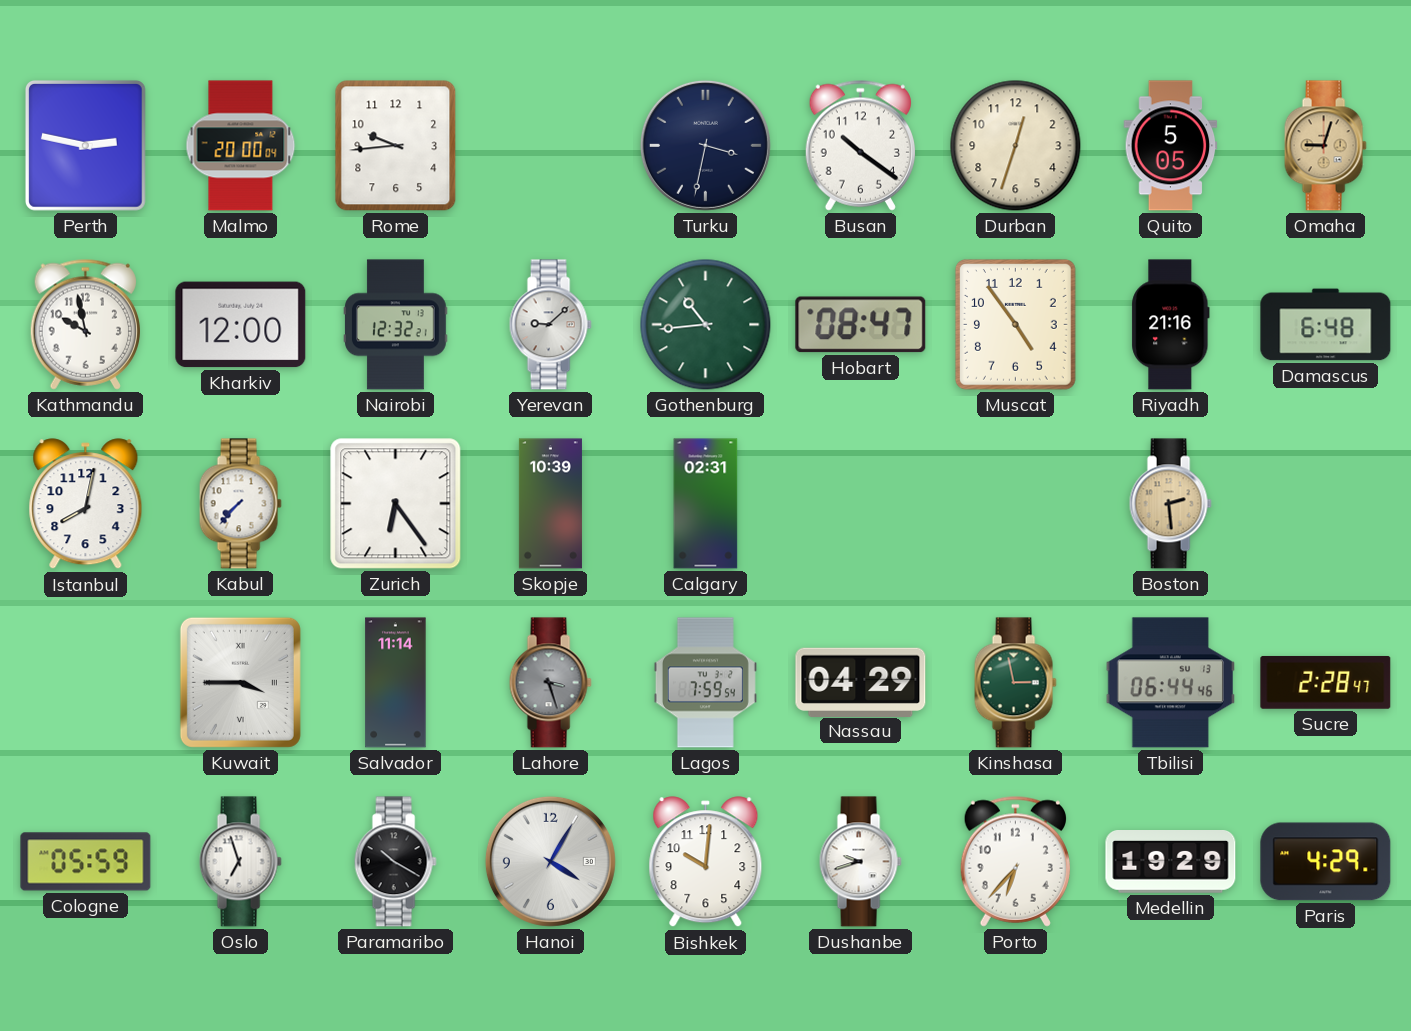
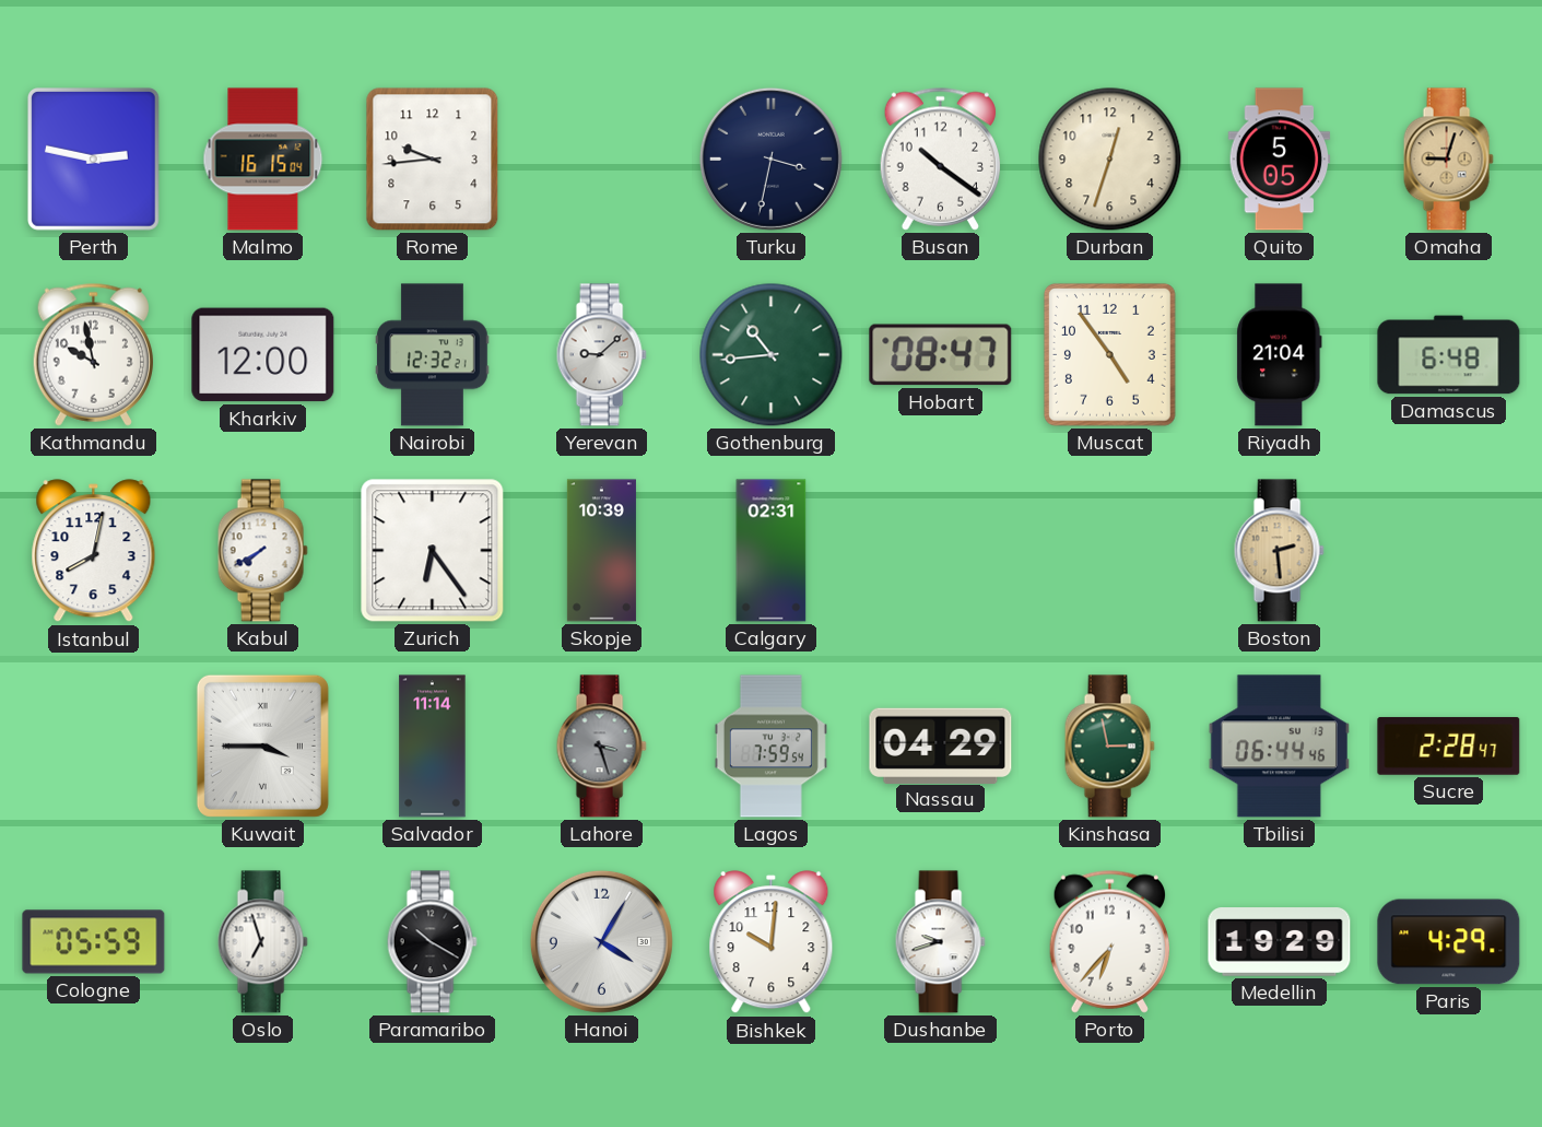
Malmo: 20:00 -> 16:15 (263, 160)
Riyadh: 21:16 -> 21:04 (1280, 355)
Kabul: 7:37 -> 7:40 (262, 551)
